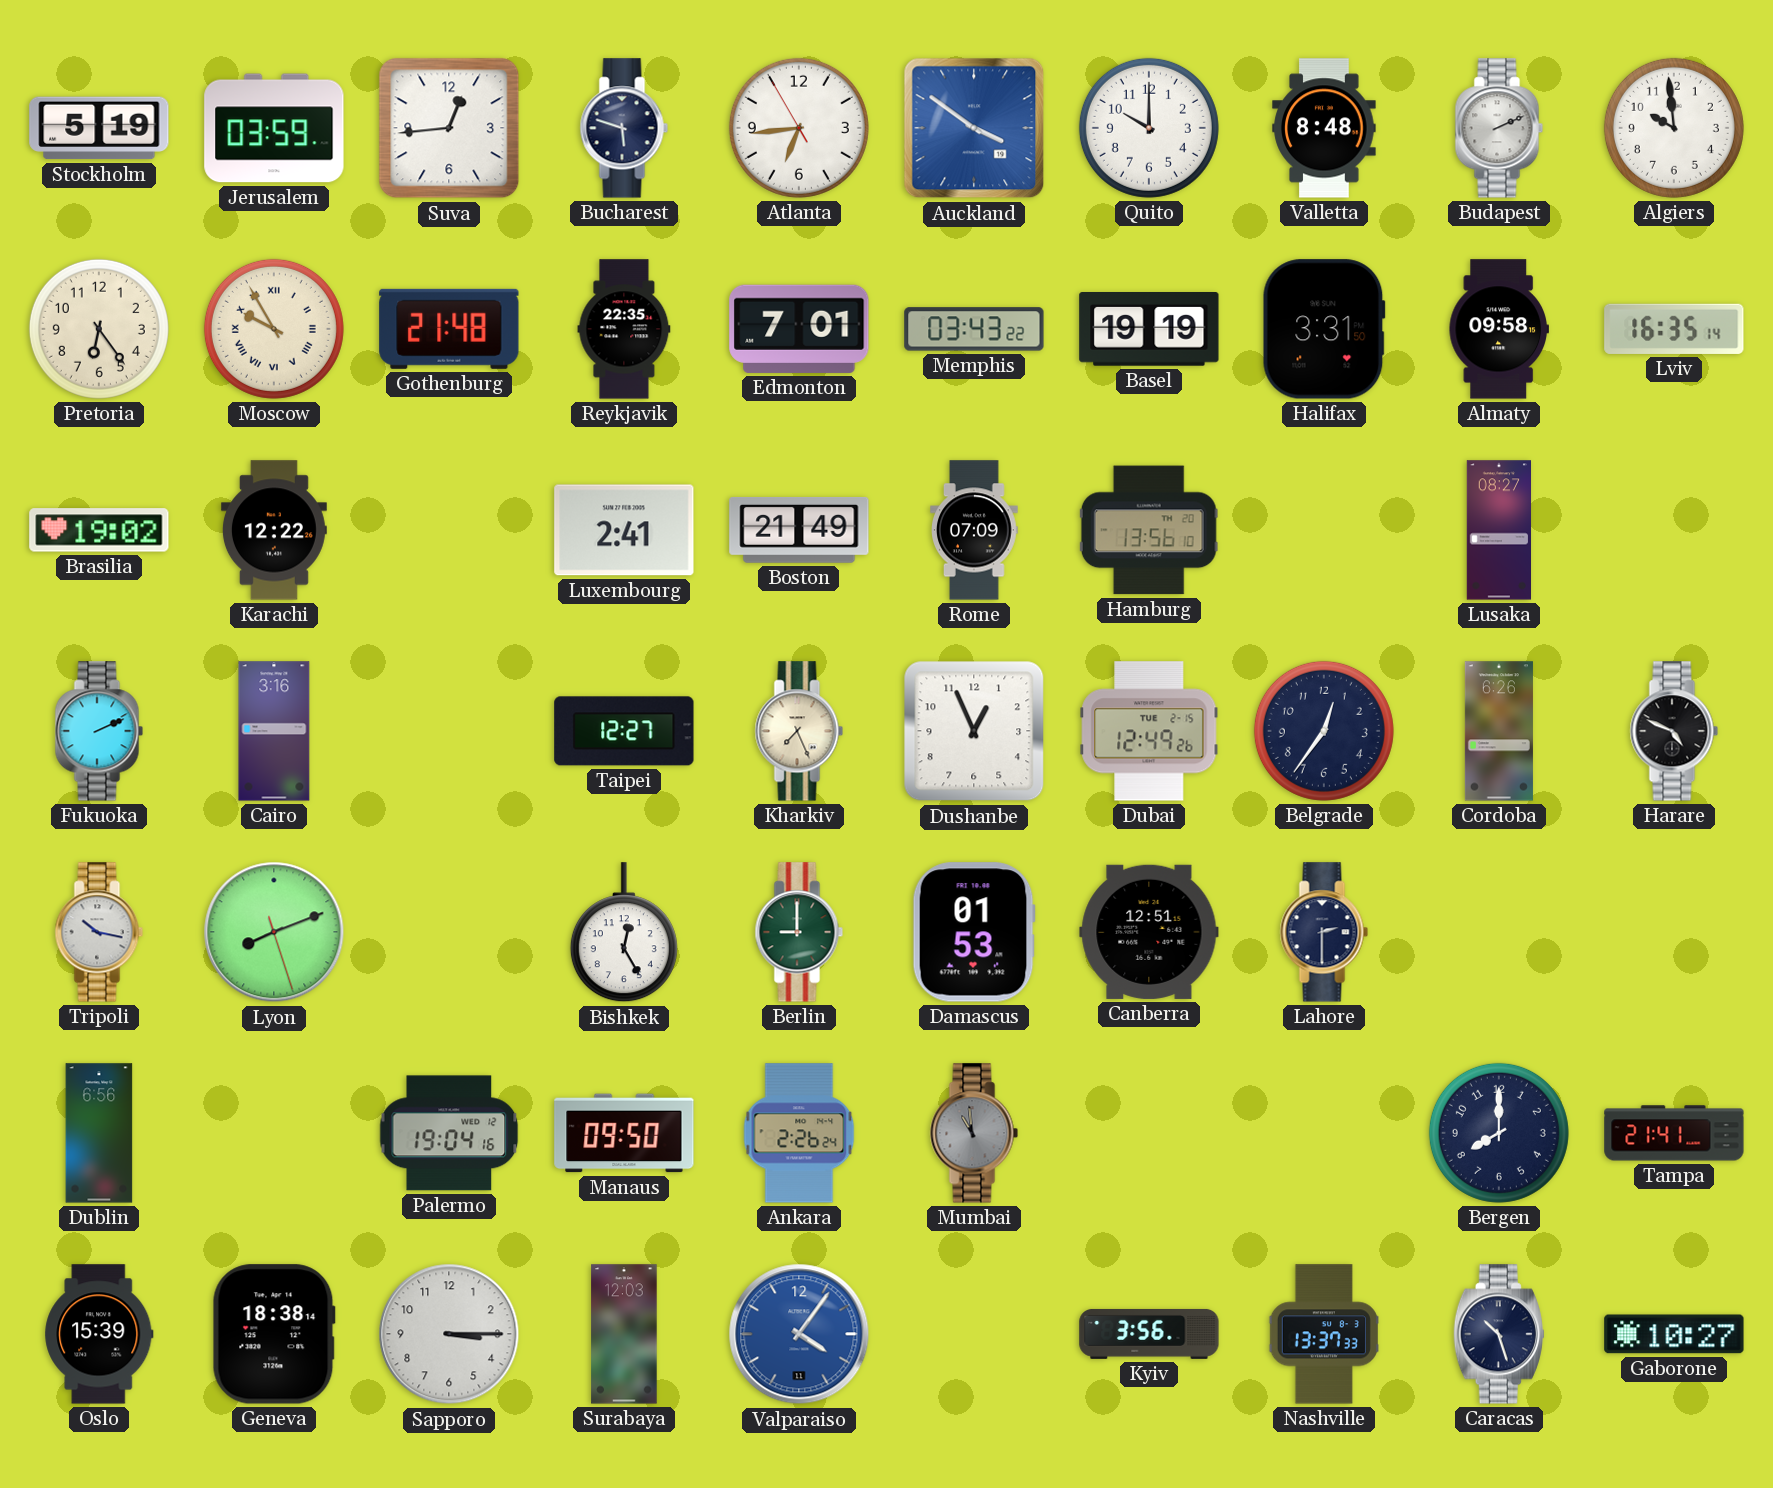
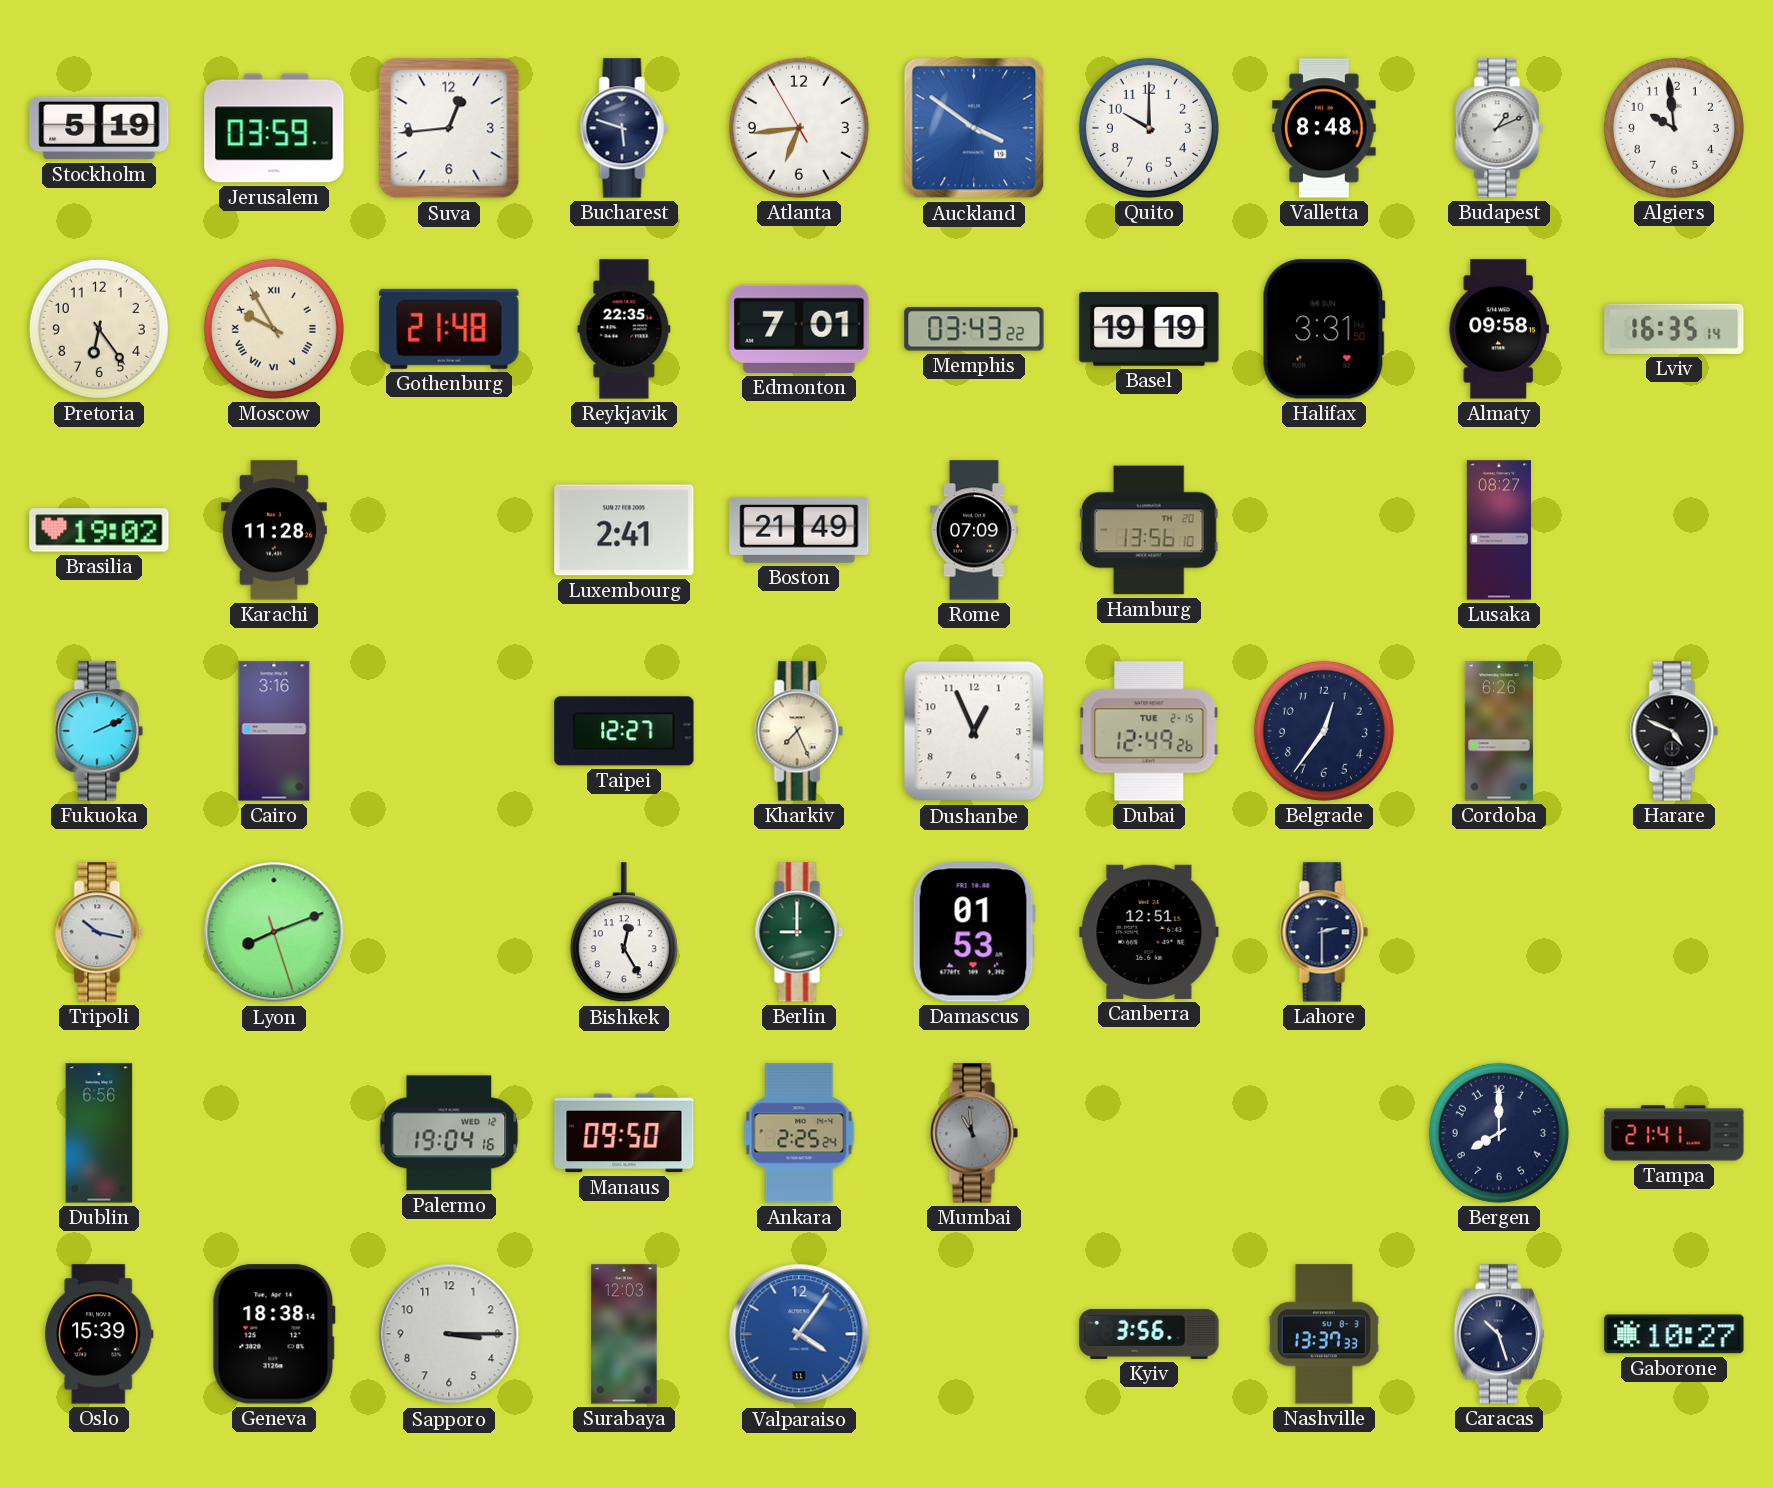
Budapest: 2:11 -> 1:11 (1499, 128)
Karachi: 12:22 -> 11:28 (274, 530)
Ankara: 2:26 -> 2:25 (799, 1133)
